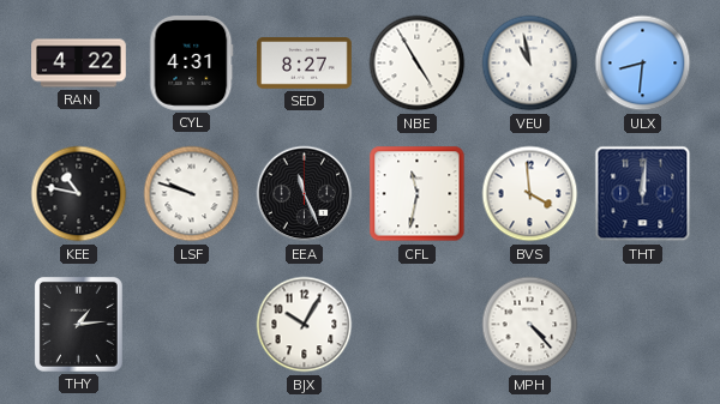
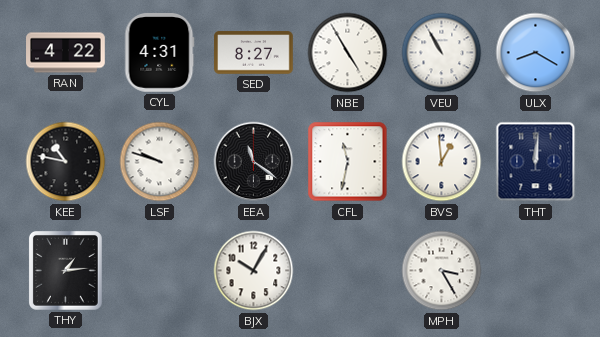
VEU: 10:58 -> 10:55 (442, 53)
ULX: 8:31 -> 8:20 (536, 53)
EEA: 11:26 -> 11:21 (254, 162)
BVS: 3:59 -> 12:59 (442, 162)
MPH: 4:23 -> 3:25 (442, 271)
